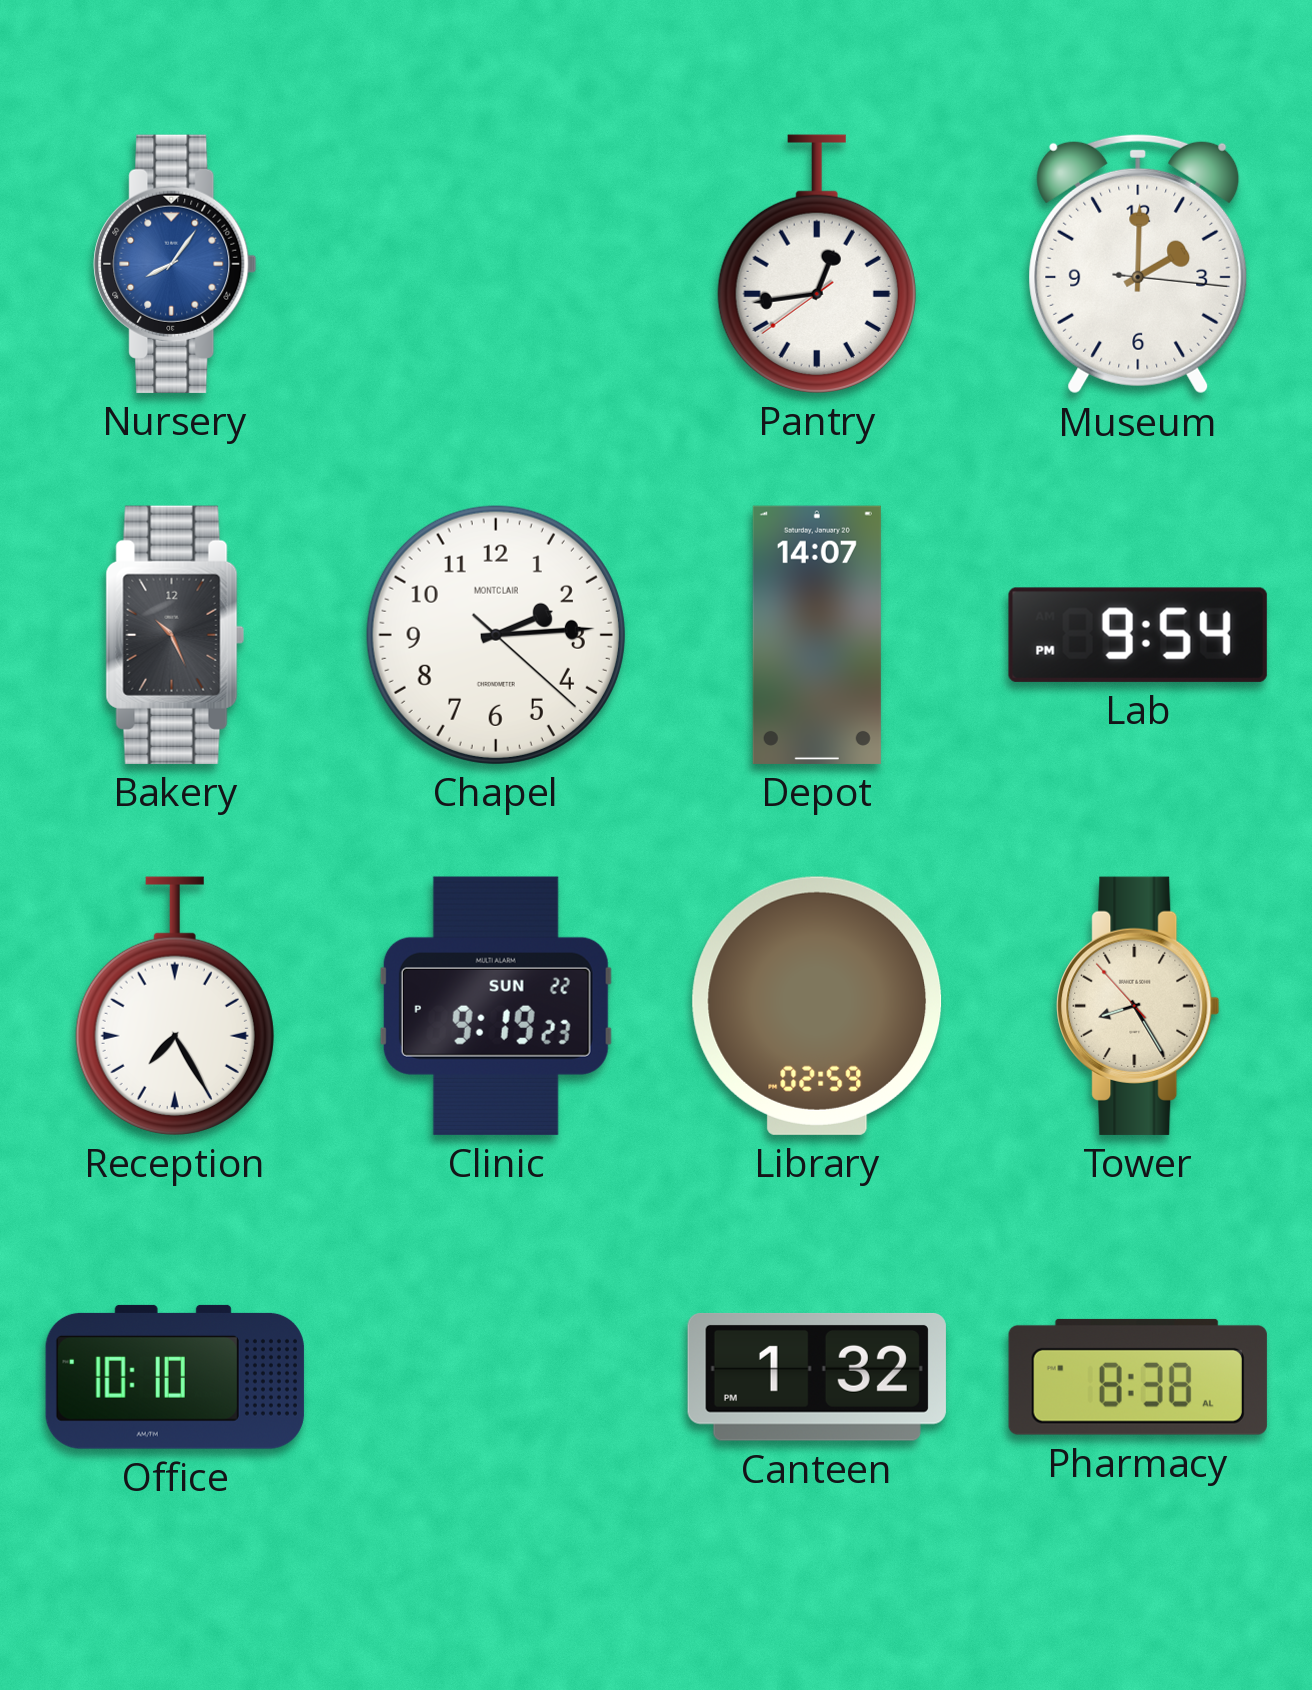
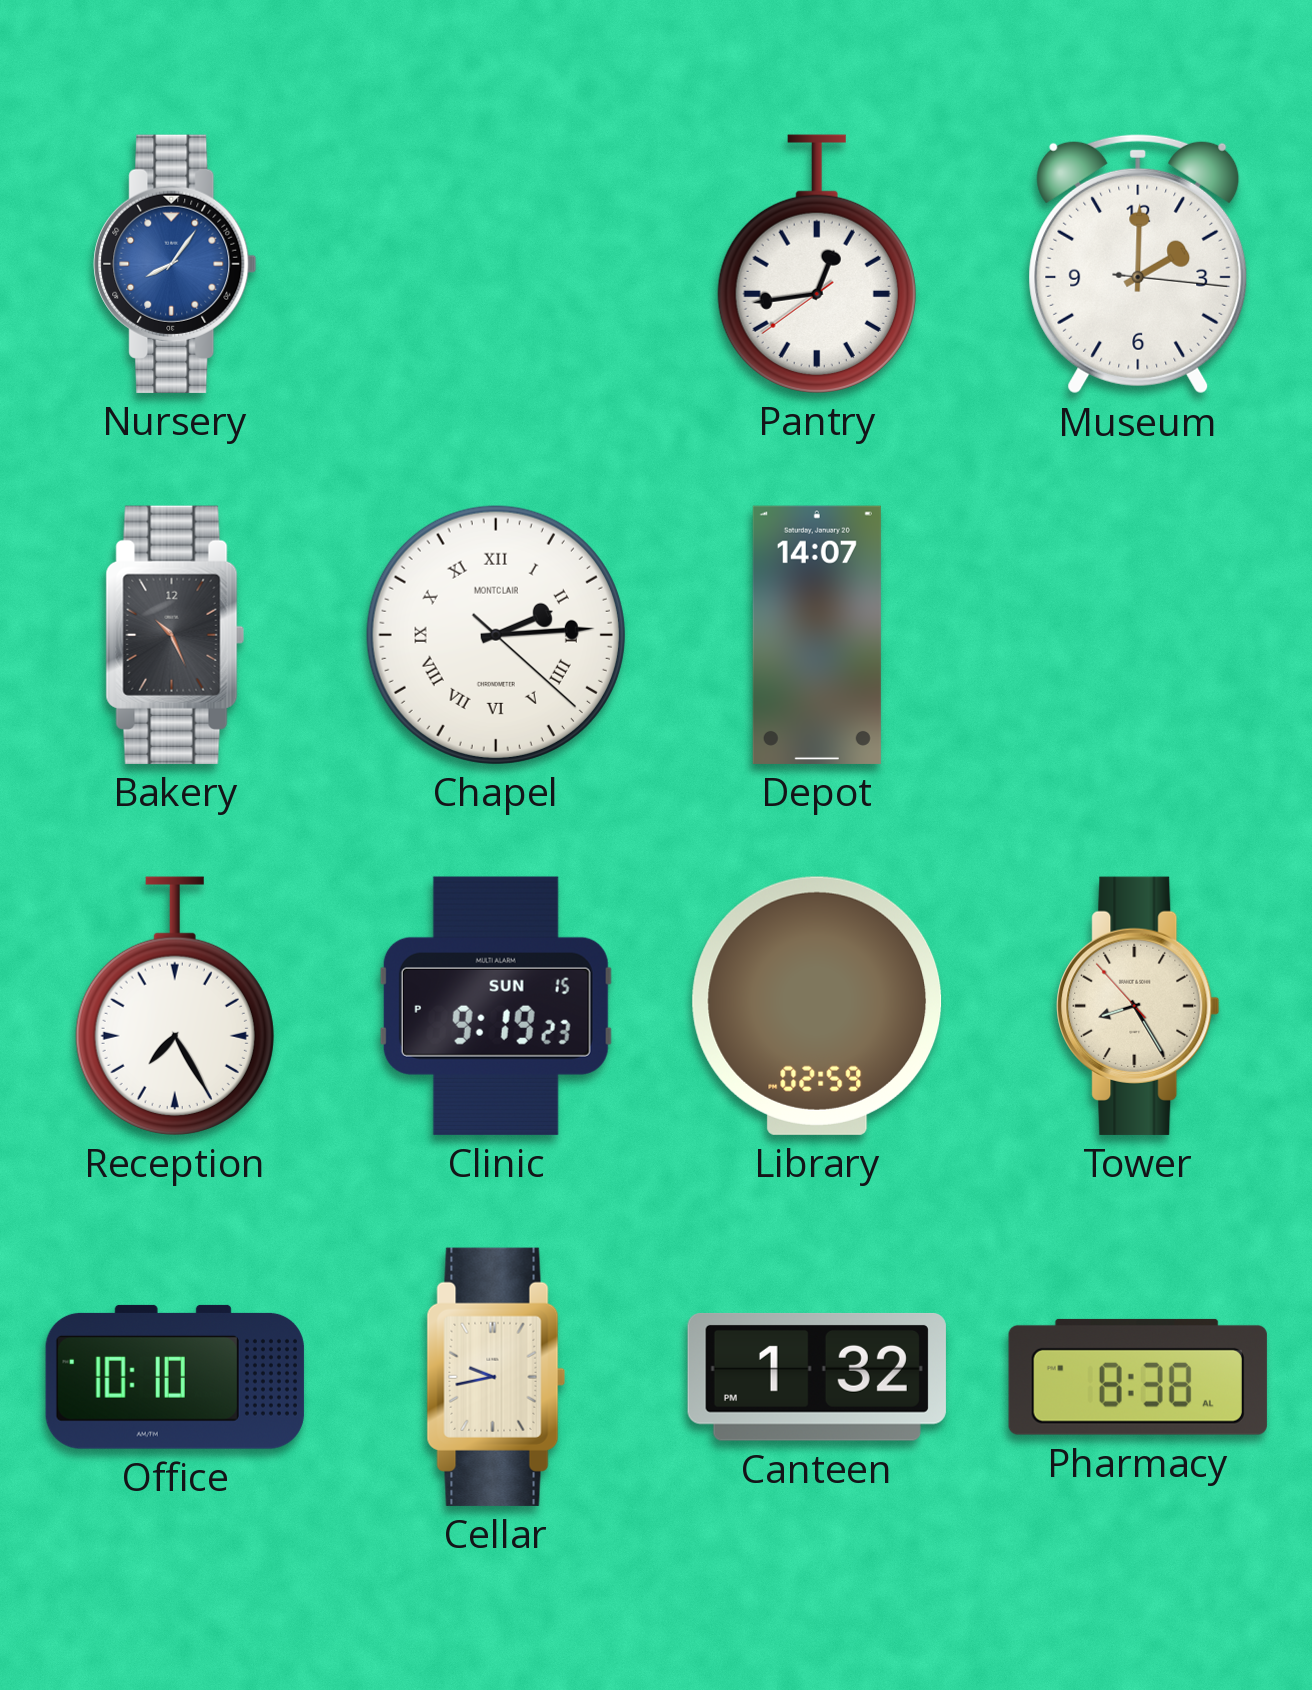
Chapel numerals: Arabic -> Roman (496, 635)
Lab: 9:54 -> none (1138, 635)
Clinic date: SUN 22 -> SUN 15 (496, 1006)
Cellar: none -> 9:43 (496, 1377)
